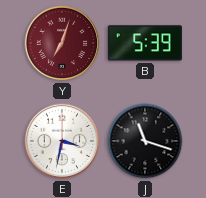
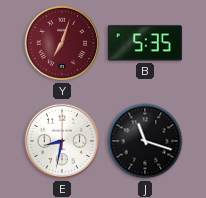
B: 5:39 -> 5:35 (145, 43)
E: 3:32 -> 8:32 (62, 141)
